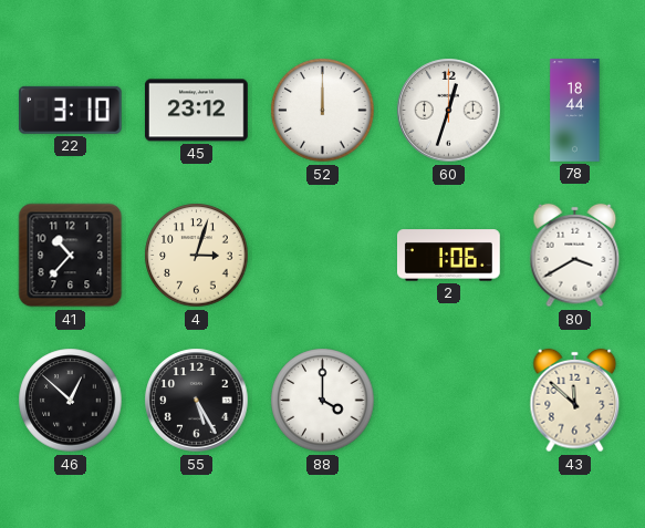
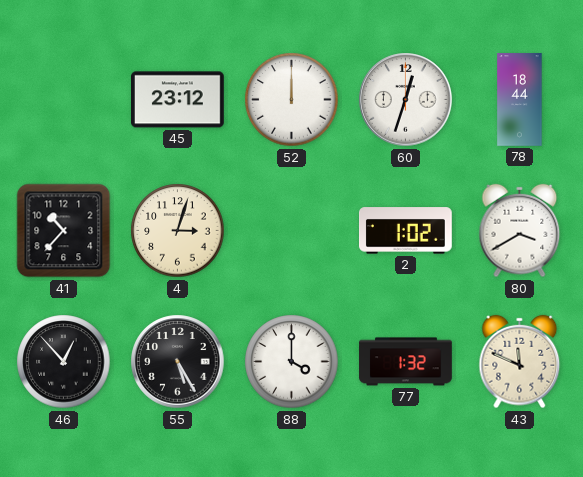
22: 3:10 -> none (70, 110)
2: 1:06 -> 1:02 (406, 231)
46: 12:52 -> 12:53 (64, 362)
77: none -> 1:32 (406, 362)
43: 11:52 -> 11:49 (520, 362)
